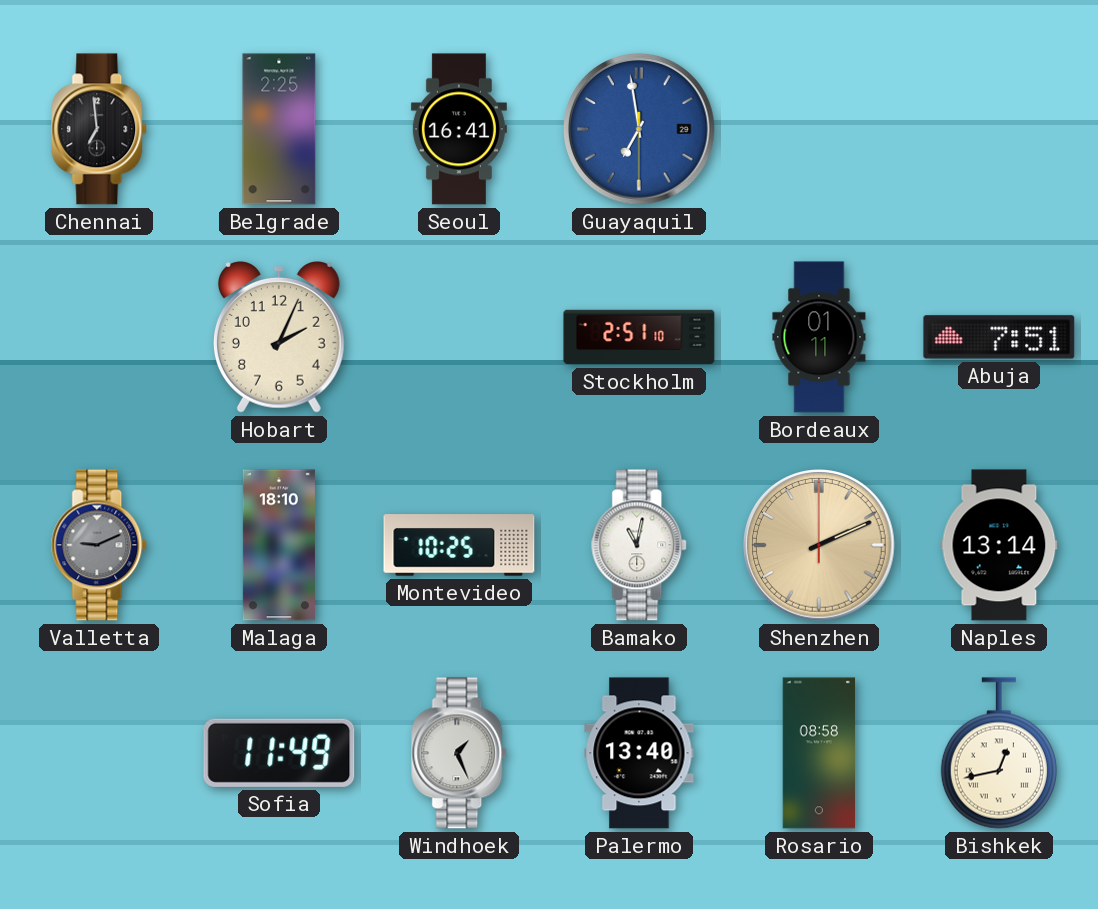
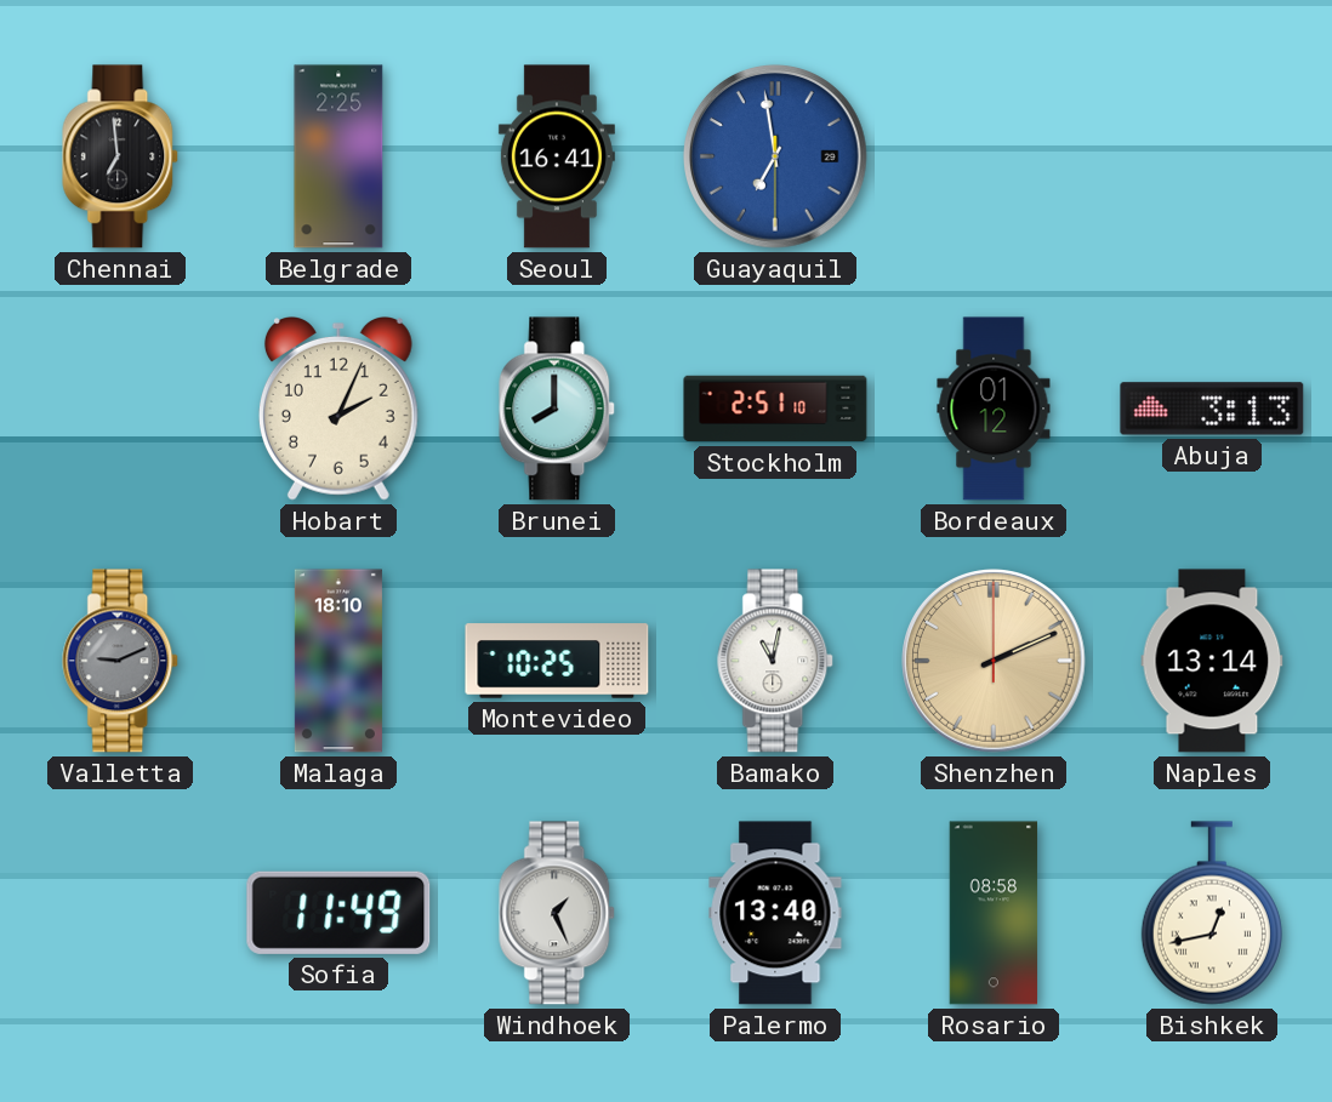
Brunei: none -> 8:00 (558, 409)
Bordeaux: 01:11 -> 01:12 (994, 409)
Abuja: 7:51 -> 3:13 (1212, 409)
